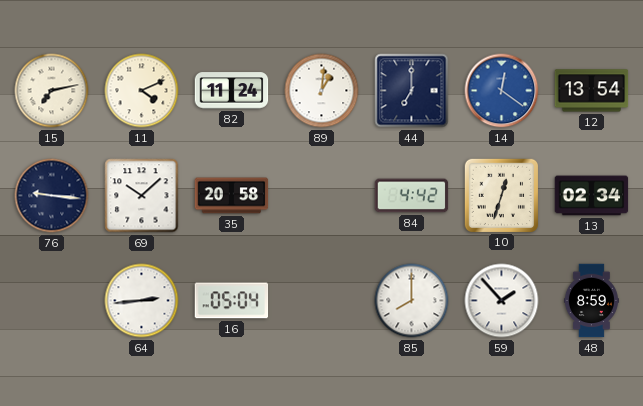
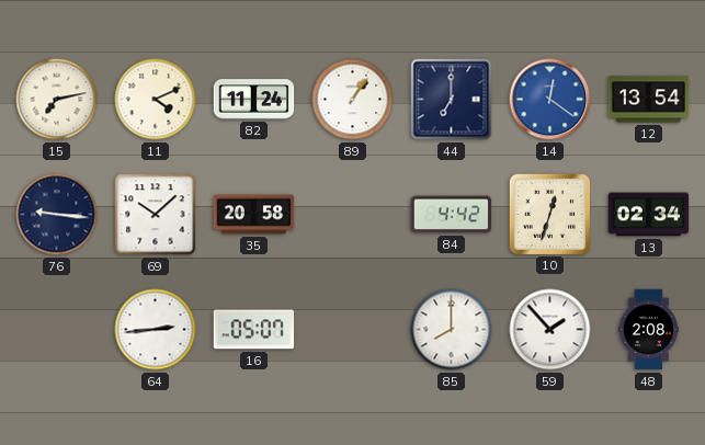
89: 1:01 -> 1:06 (353, 100)
16: 05:04 -> 05:07 (254, 330)
48: 8:59 -> 2:08 (648, 330)
